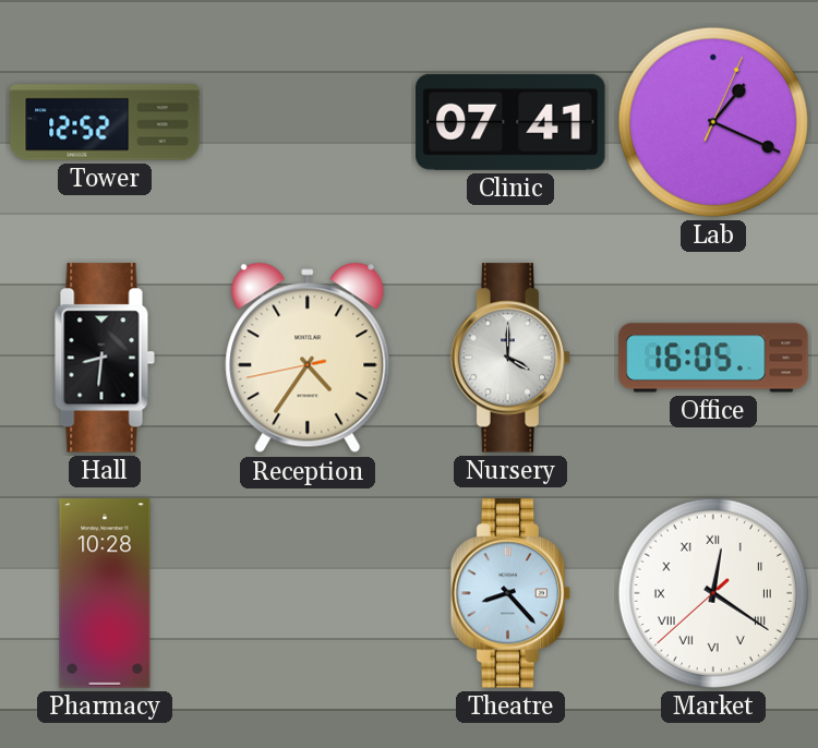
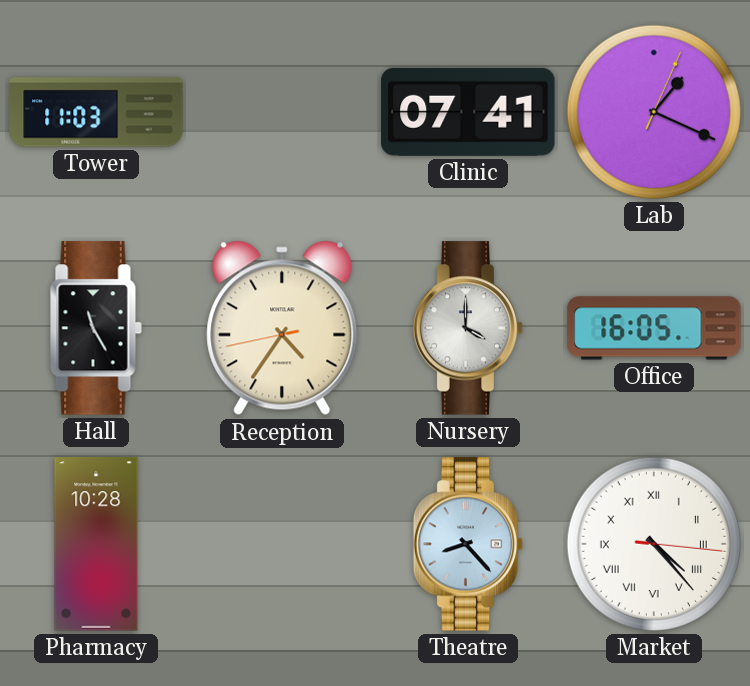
Tower: 12:52 -> 11:03 (96, 112)
Hall: 8:31 -> 11:25 (96, 328)
Market: 12:20 -> 4:23 (654, 544)
